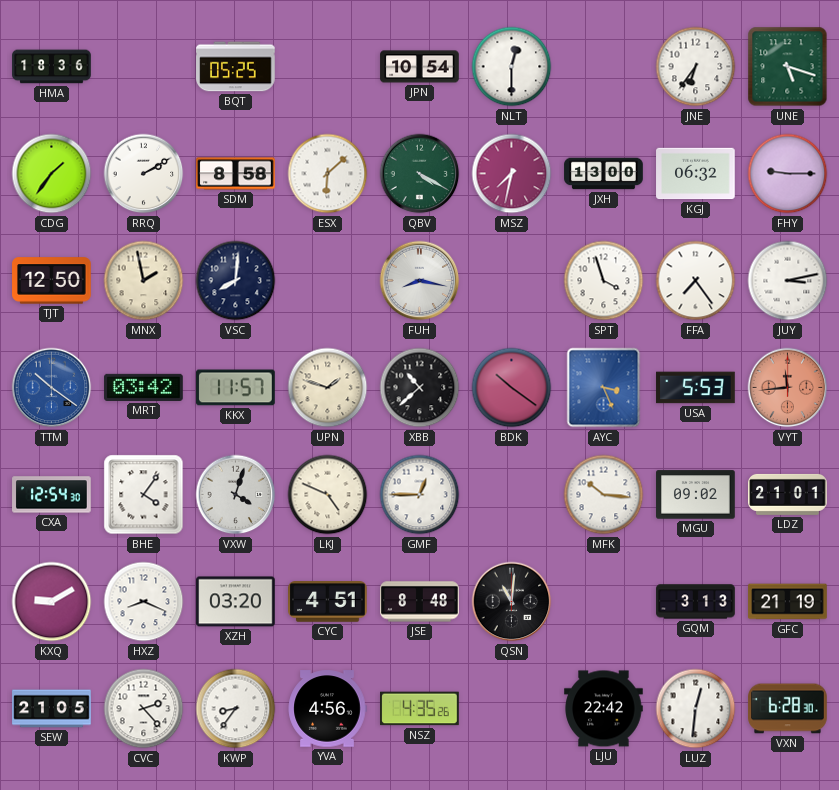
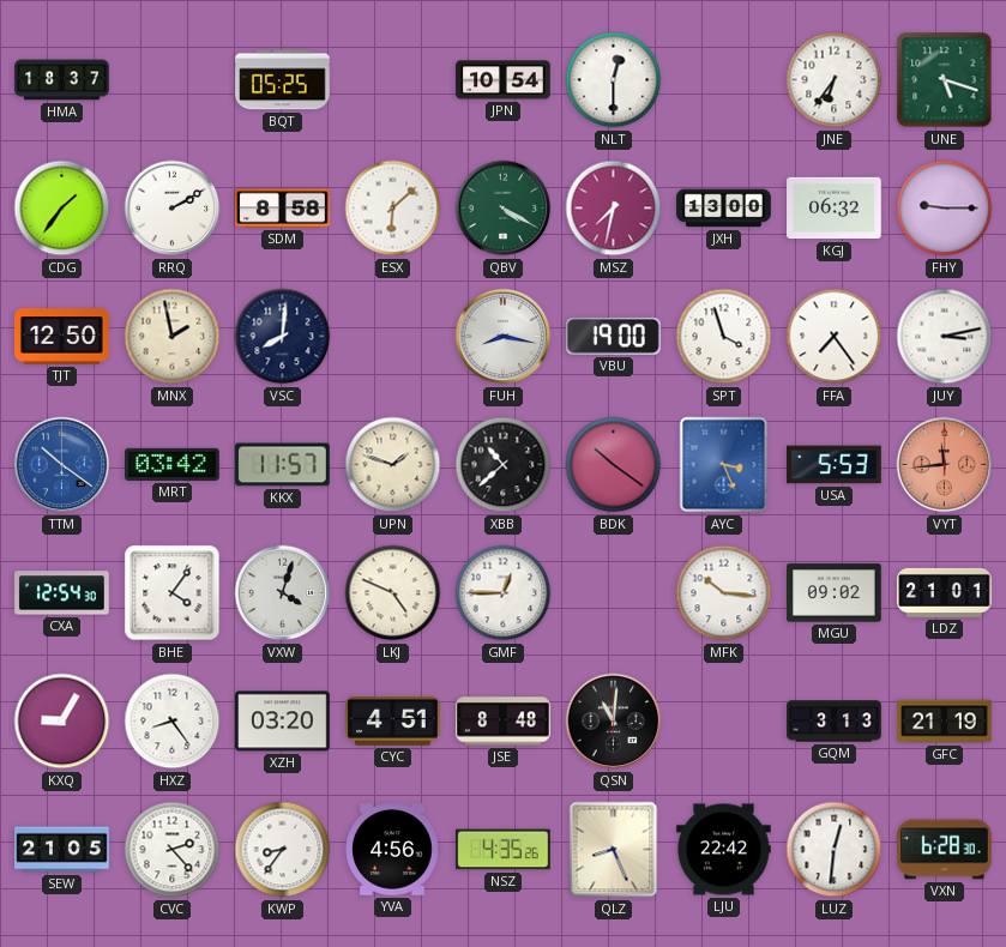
HMA: 18:36 -> 18:37 (62, 80)
VBU: none -> 19:00 (613, 336)
KXQ: 9:10 -> 9:05 (62, 722)
HXZ: 8:19 -> 8:24 (173, 722)
QLZ: none -> 8:26 (614, 850)
